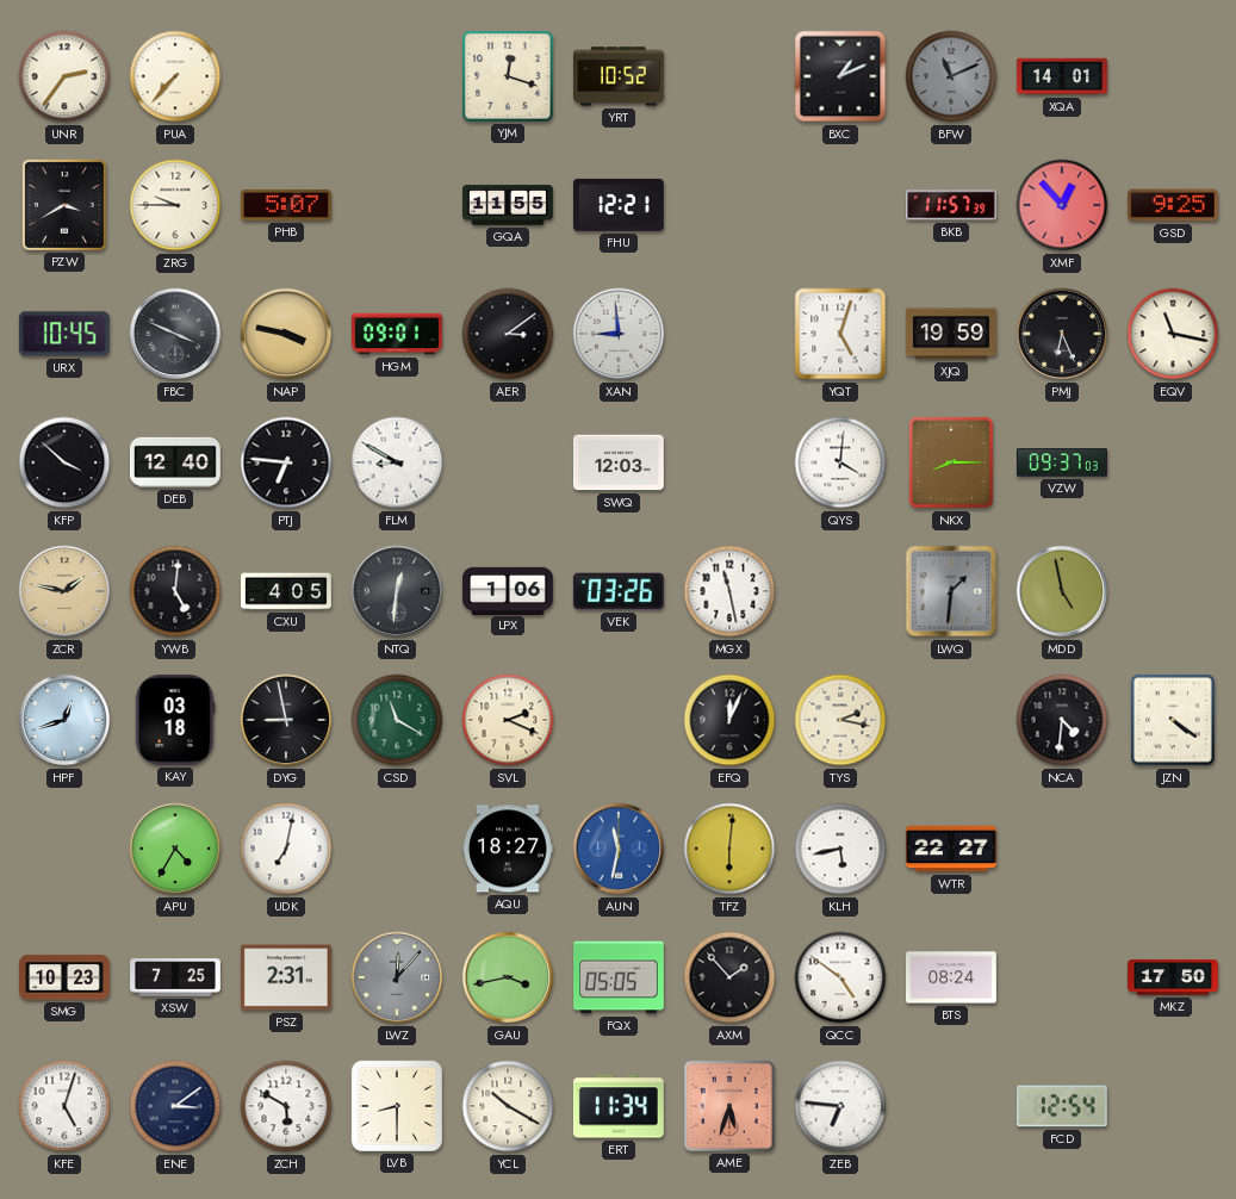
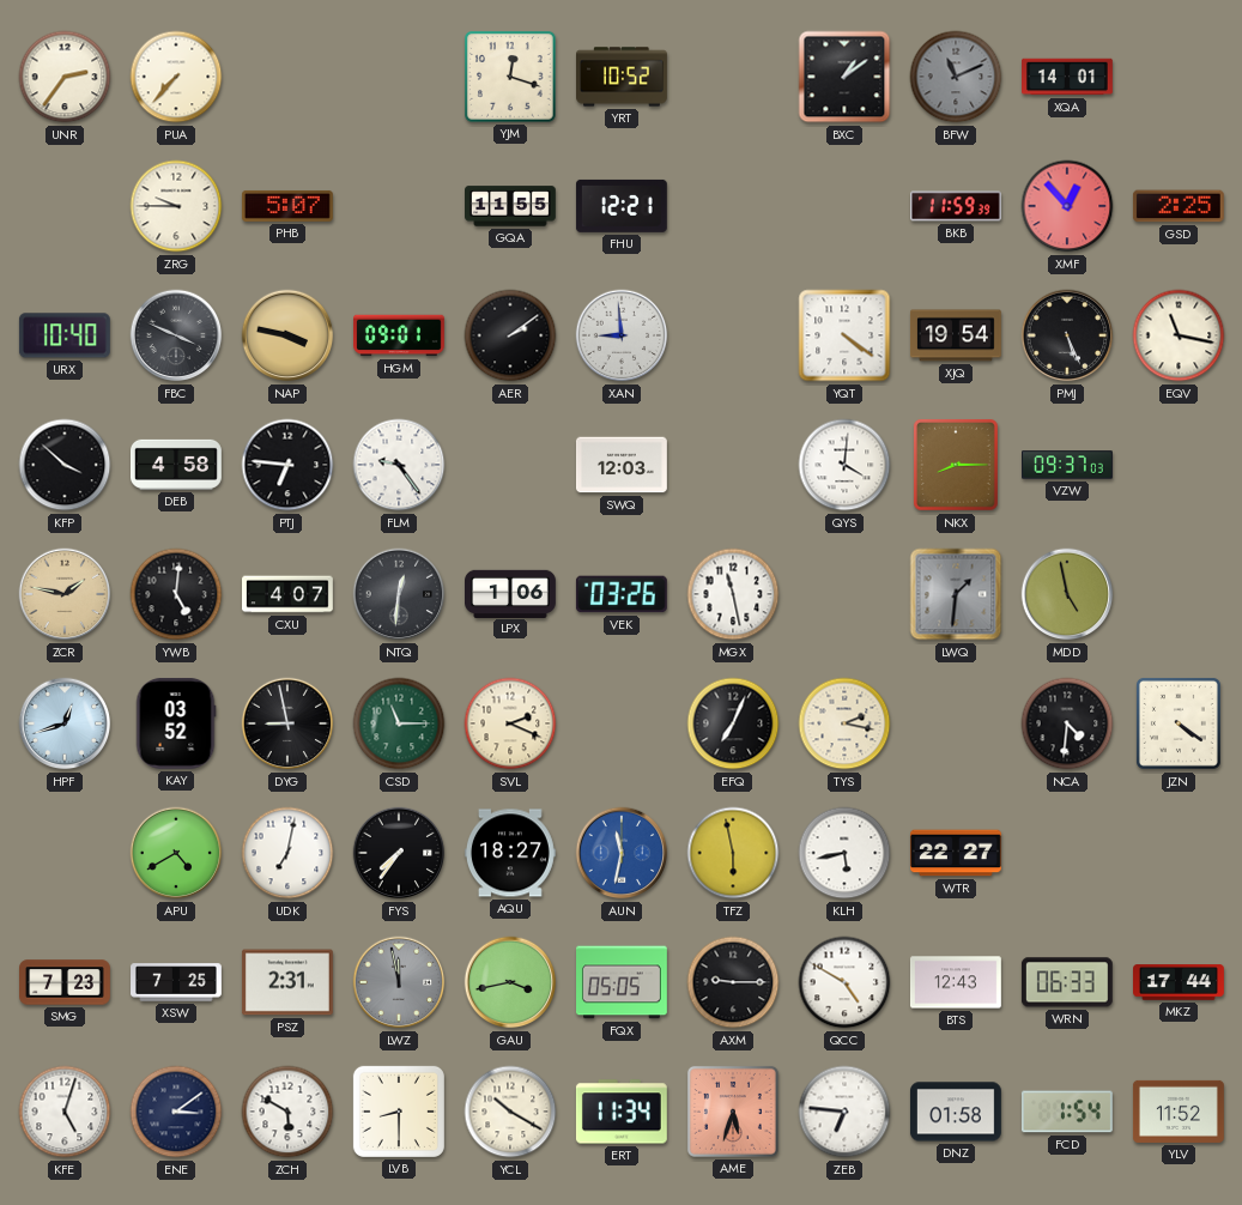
BXC: 1:11 -> 1:09 (844, 77)
PZW: 3:40 -> none (64, 205)
BKB: 11:57 -> 11:59 (957, 206)
GSD: 9:25 -> 2:25 (1179, 206)
URX: 10:45 -> 10:40 (65, 335)
AER: 3:09 -> 2:09 (510, 335)
YQT: 5:03 -> 4:21 (844, 335)
XJQ: 19:59 -> 19:54 (956, 335)
PMJ: 6:26 -> 5:26 (1067, 335)
DEB: 12:40 -> 4:58 (177, 465)
FLM: 8:50 -> 9:24 (399, 465)
CXU: 4:05 -> 4:07 (289, 594)
KAY: 03:18 -> 03:52 (176, 723)
CSD: 11:20 -> 11:15 (399, 723)
EFQ: 12:04 -> 7:04 (733, 723)
APU: 4:35 -> 4:40 (176, 853)
FYS: none -> 7:36 (399, 853)
TFZ: 6:01 -> 5:58 (733, 853)
SMG: 10:23 -> 7:23 (66, 982)
LWZ: 12:07 -> 11:58 (399, 982)
AXM: 1:53 -> 9:15 (733, 982)
QCC: 4:51 -> 4:50 (844, 982)
BTS: 08:24 -> 12:43 (956, 982)
WRN: none -> 06:33 (1067, 982)
MKZ: 17:50 -> 17:44 (1180, 982)
DNZ: none -> 01:58 (956, 1112)
FCD: 12:54 -> 1:54 (1067, 1112)
YLV: none -> 11:52 (1179, 1112)
